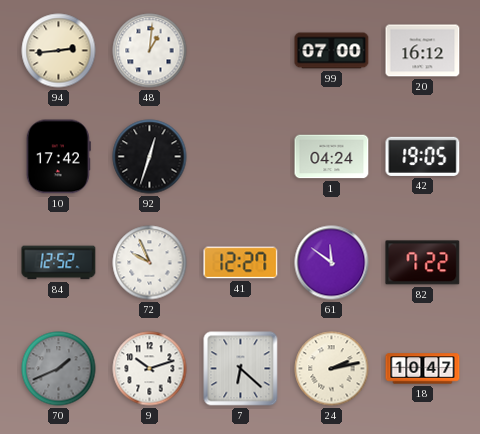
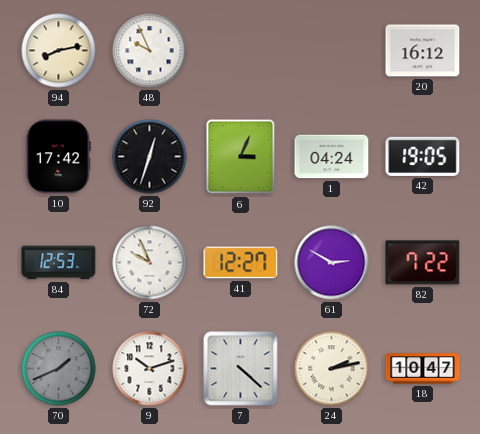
94: 2:44 -> 8:13 (59, 51)
48: 1:01 -> 9:56 (150, 51)
99: 07:00 -> none (332, 51)
6: none -> 3:04 (241, 157)
84: 12:52 -> 12:53 (59, 263)
61: 11:51 -> 2:50 (332, 263)
7: 6:22 -> 4:22 (241, 369)
